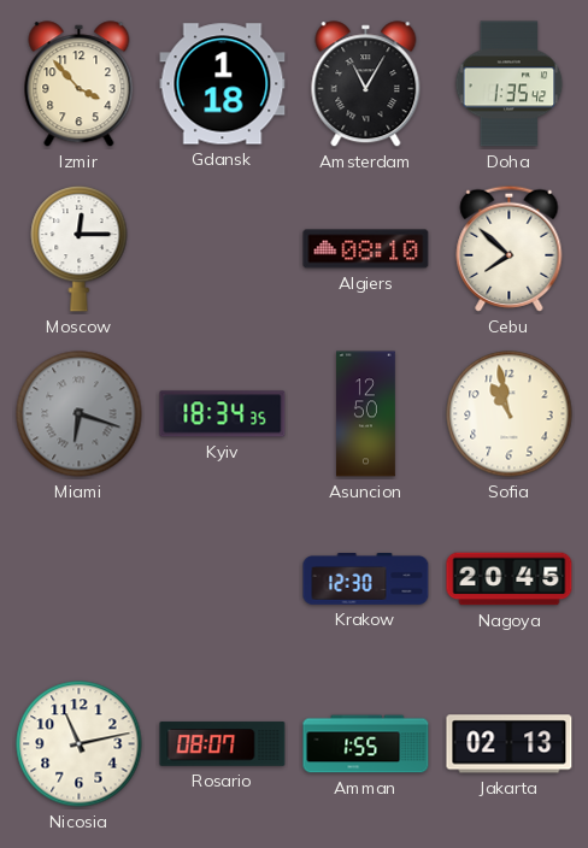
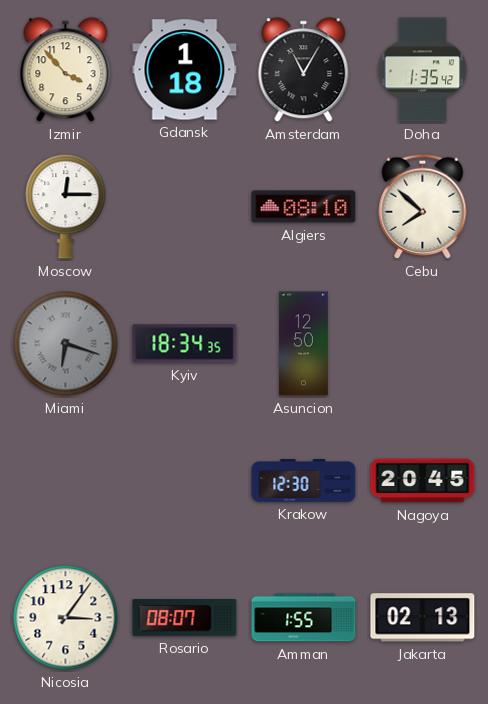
Sofia: 10:58 -> none (510, 414)
Nicosia: 11:13 -> 3:06 (66, 618)
